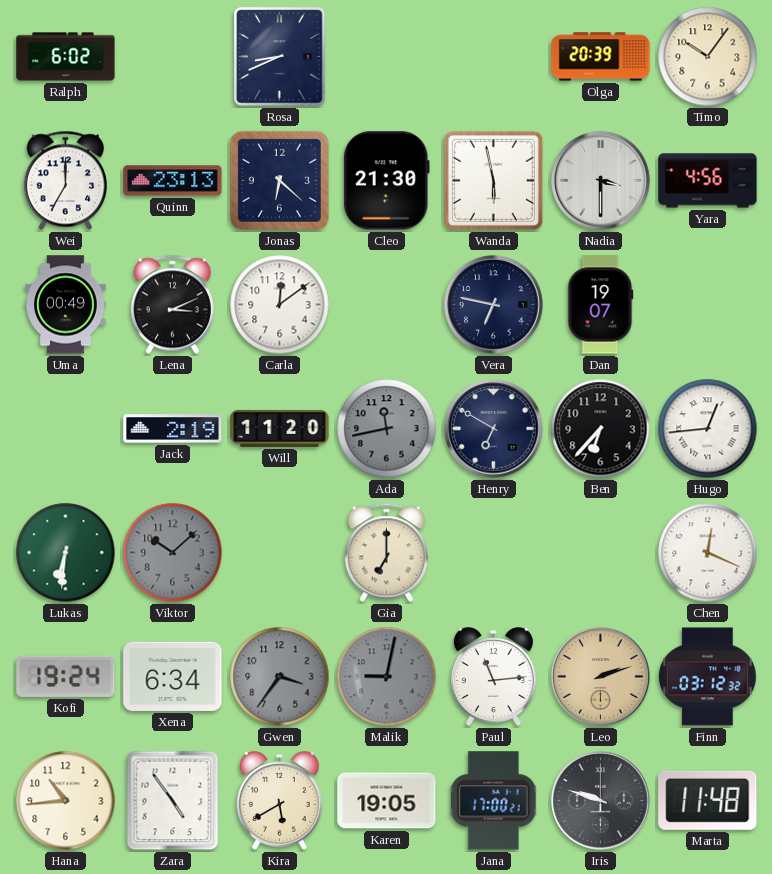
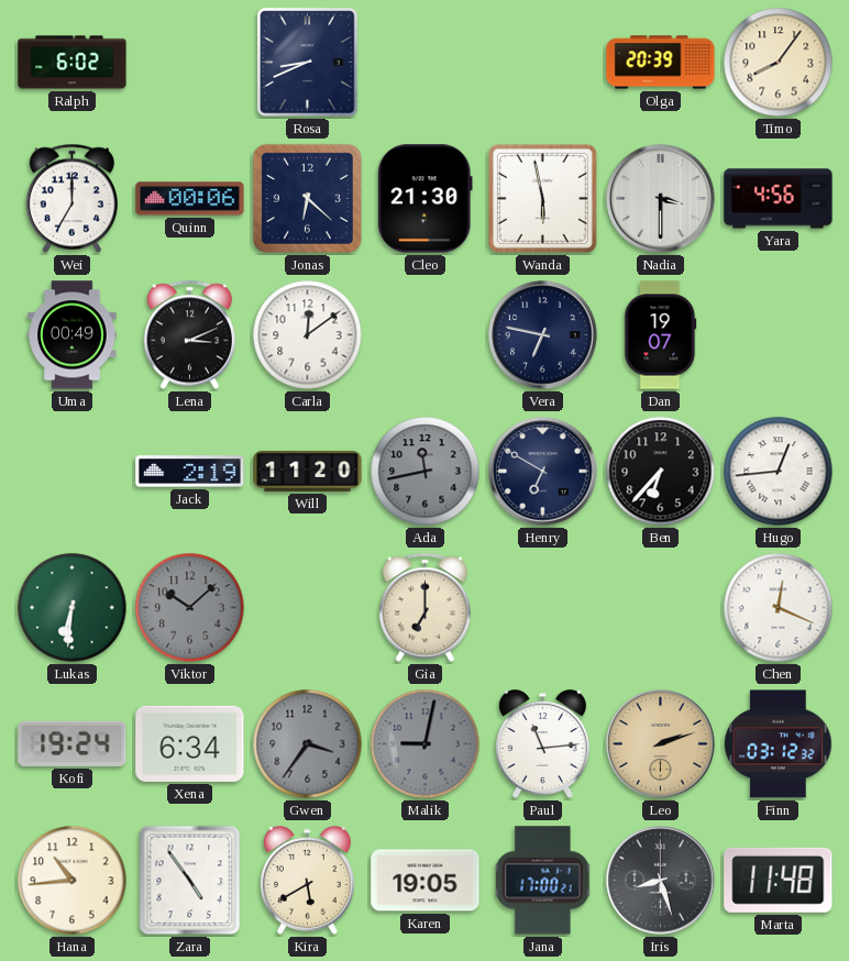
Timo: 10:06 -> 8:06 (779, 63)
Quinn: 23:13 -> 00:06 (190, 199)
Iris: 9:48 -> 8:27 (661, 881)
